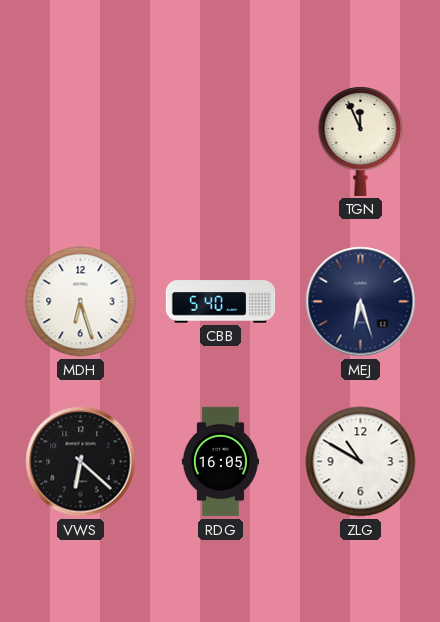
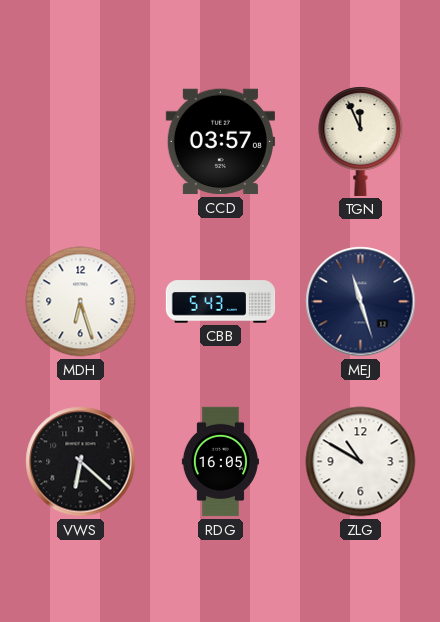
CCD: none -> 03:57 (220, 142)
CBB: 5:40 -> 5:43 (221, 302)
MEJ: 6:27 -> 11:27 (361, 302)
